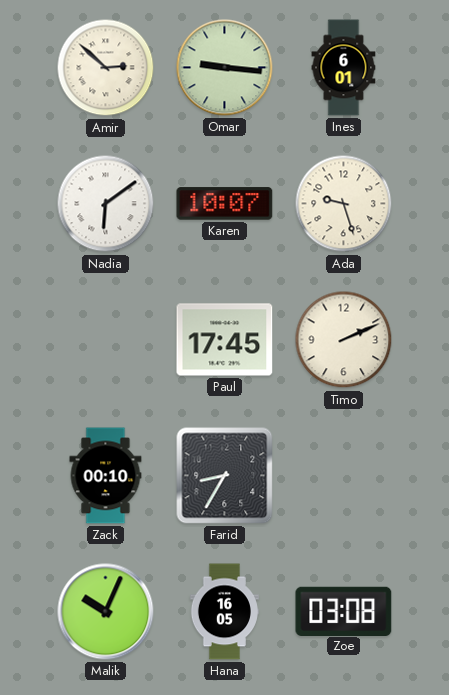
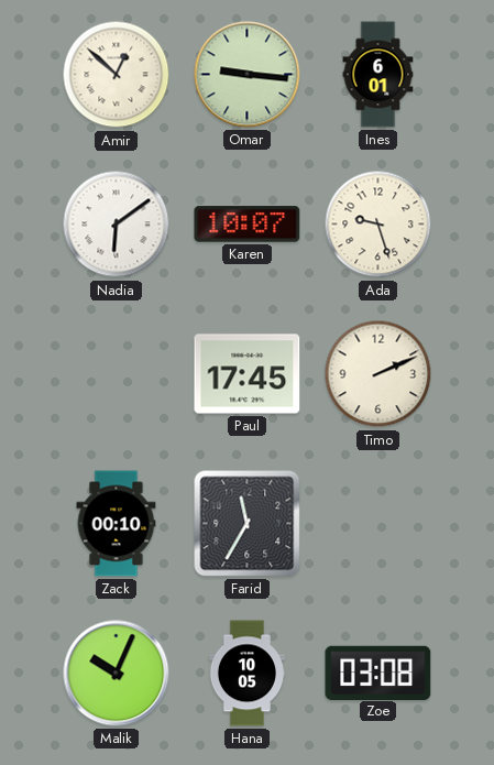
Amir: 2:52 -> 12:52 (117, 75)
Farid: 8:35 -> 11:35 (248, 524)
Hana: 16:05 -> 10:05 (246, 674)
